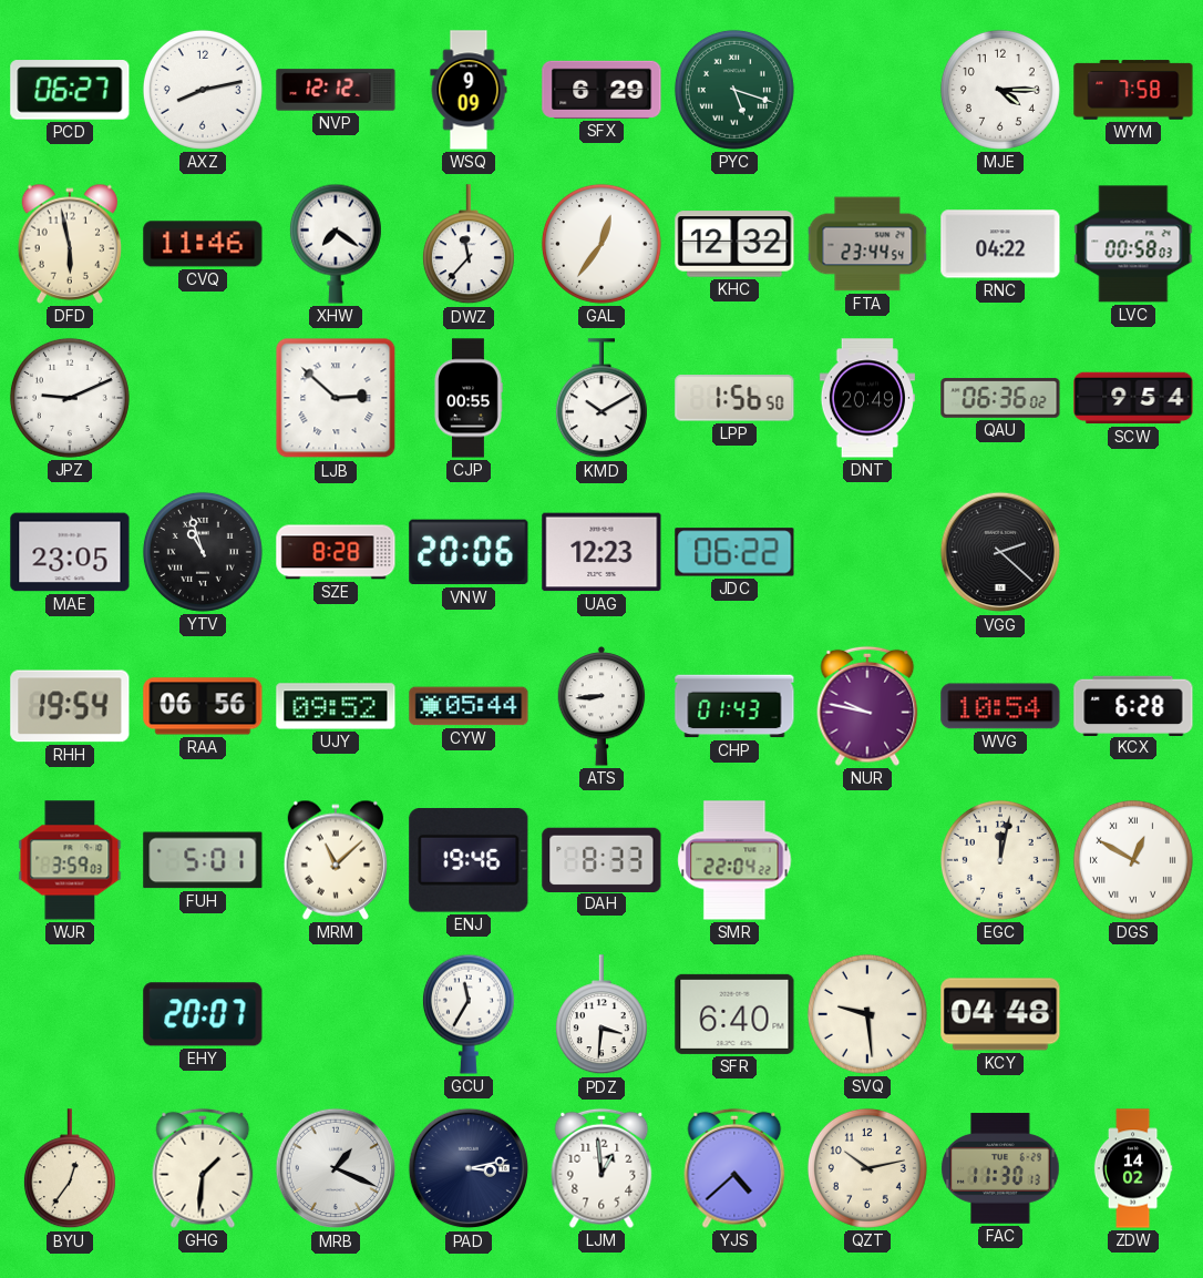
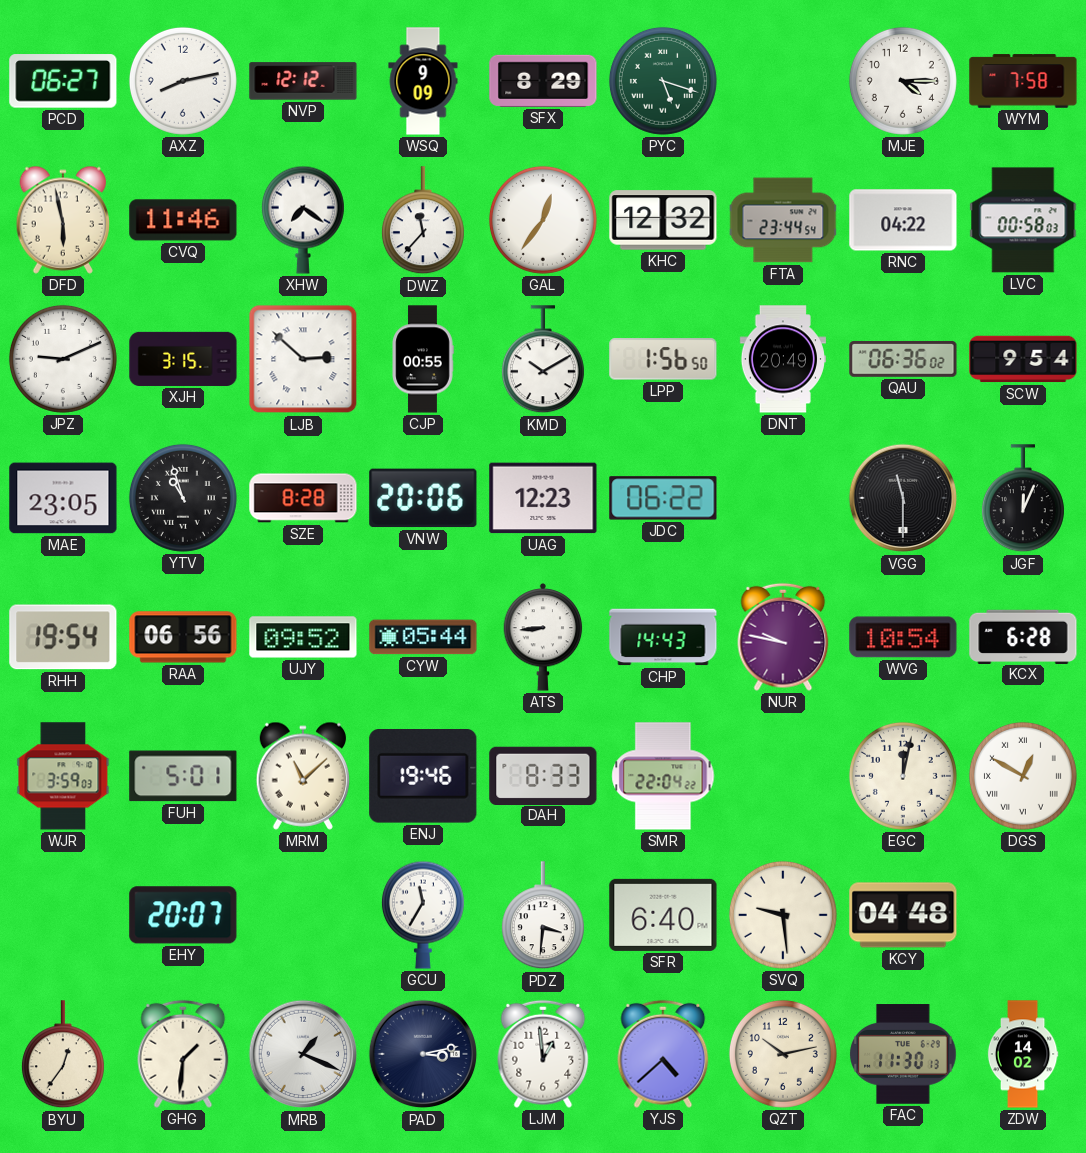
SFX: 6:29 -> 8:29 (543, 81)
XJH: none -> 3:15 (183, 359)
VGG: 2:22 -> 11:30 (903, 498)
JGF: none -> 12:04 (1023, 499)
CHP: 01:43 -> 14:43 (663, 637)
